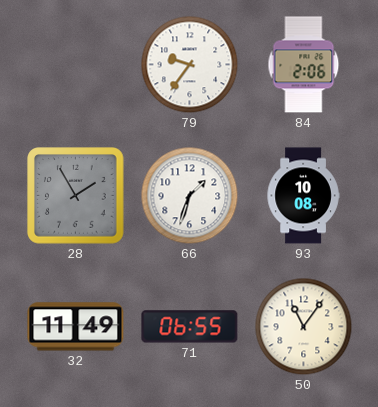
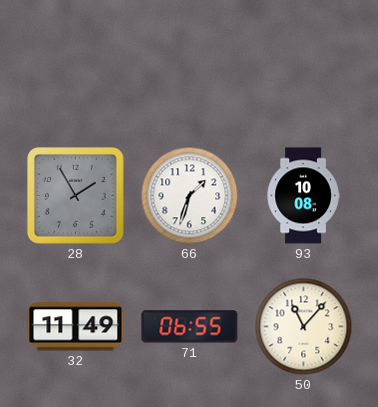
79: 9:36 -> none (190, 65)
84: 2:06 -> none (304, 65)
50: 11:06 -> 11:07 (304, 327)
